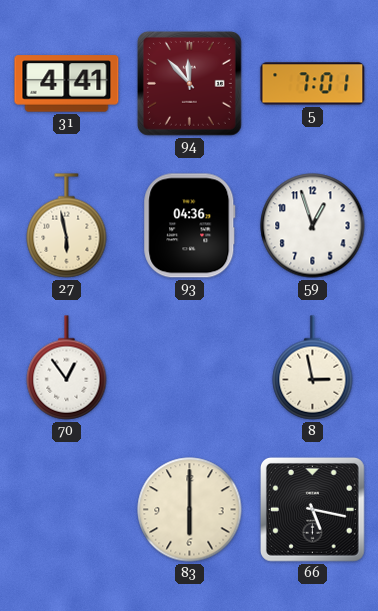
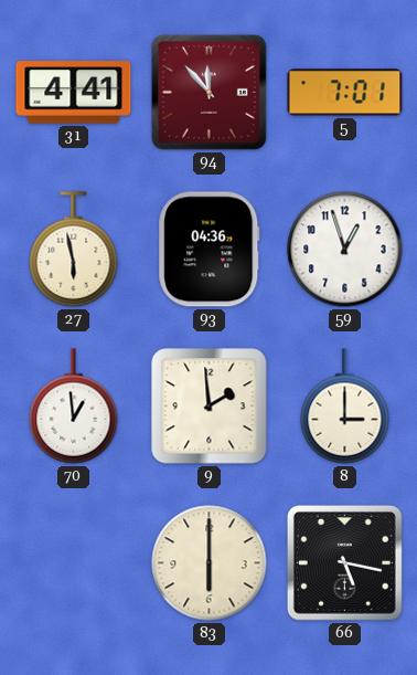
70: 12:54 -> 12:59 (74, 407)
9: none -> 1:59 (210, 407)
8: 2:58 -> 3:00 (345, 407)
